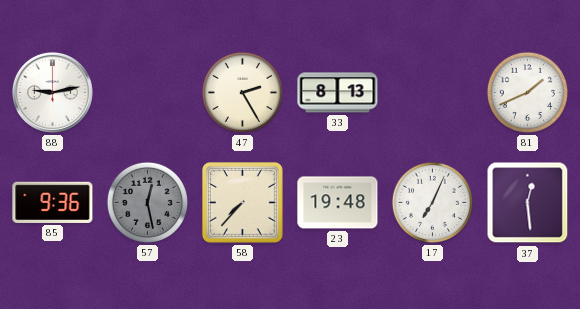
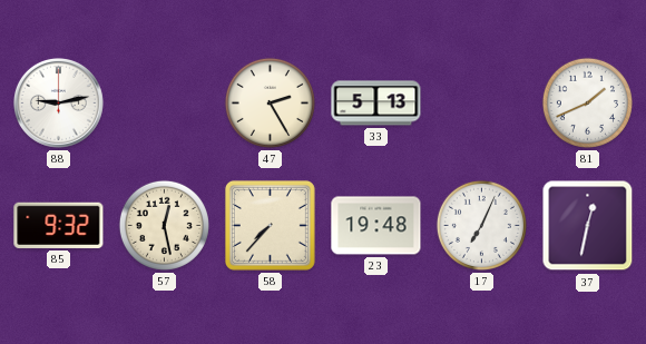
33: 8:13 -> 5:13 (376, 104)
85: 9:36 -> 9:32 (59, 225)
57 dial: grey -> cream (164, 225)
37: 12:29 -> 12:32 (588, 226)
